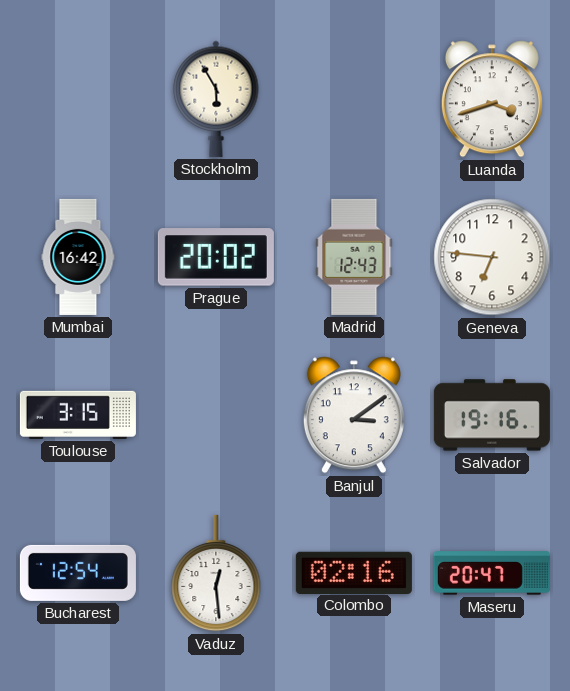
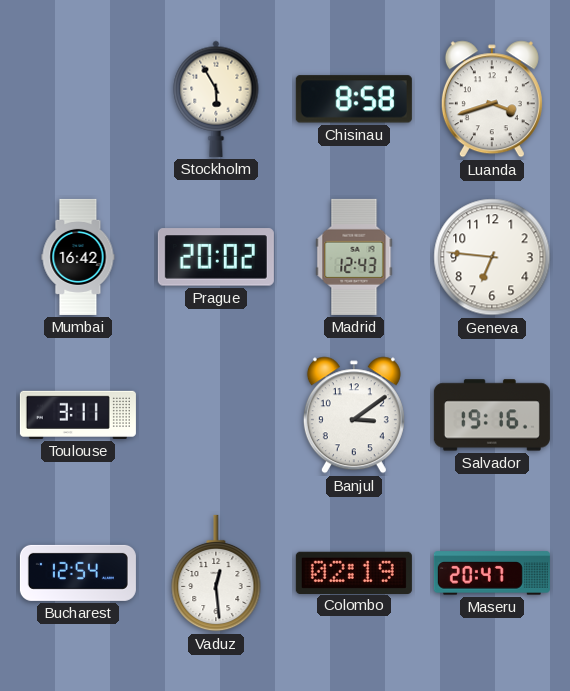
Chisinau: none -> 8:58 (354, 99)
Toulouse: 3:15 -> 3:11 (78, 415)
Colombo: 02:16 -> 02:19 (354, 572)
